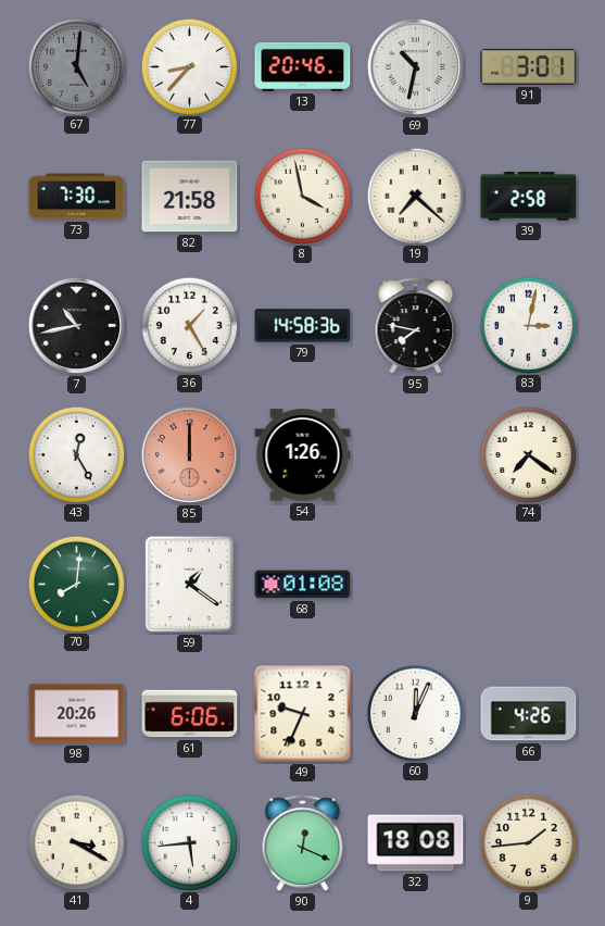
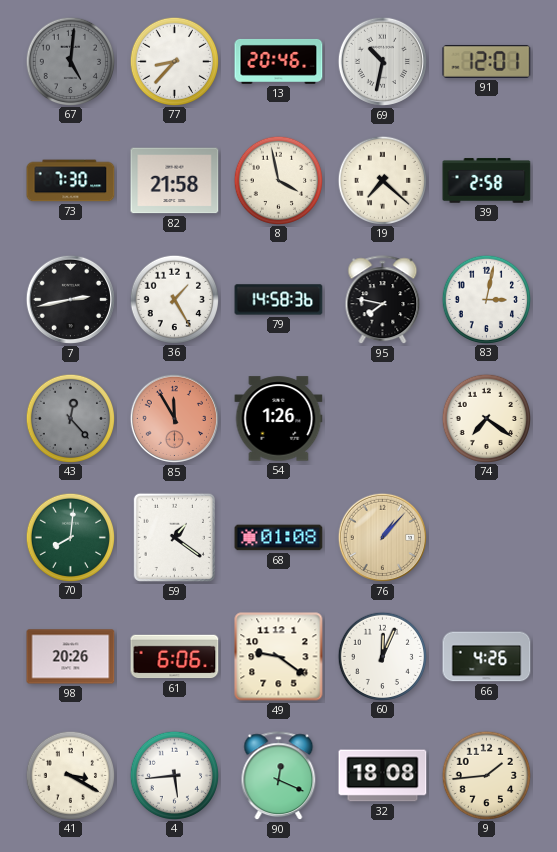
91: 3:01 -> 12:01 (487, 61)
7: 10:43 -> 2:43 (70, 299)
43: 12:25 -> 12:23 (70, 418)
43 dial: white -> grey (70, 418)
85: 12:00 -> 11:55 (174, 418)
76: none -> 1:07 (382, 537)
49: 9:34 -> 9:21 (279, 657)
